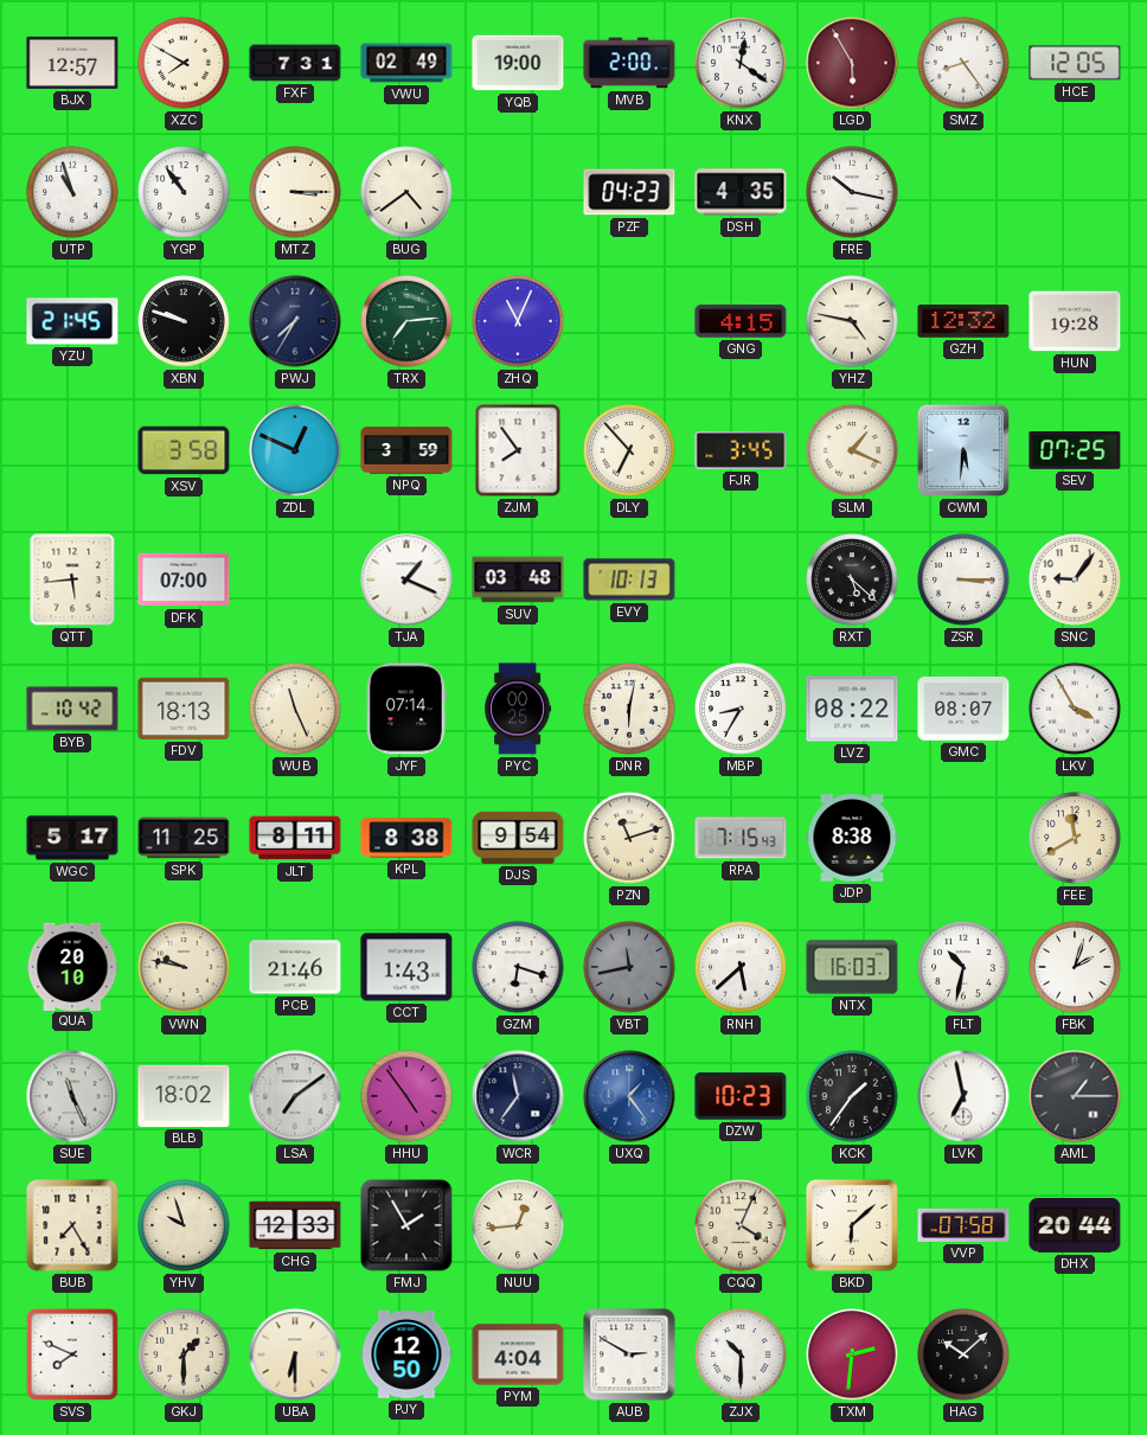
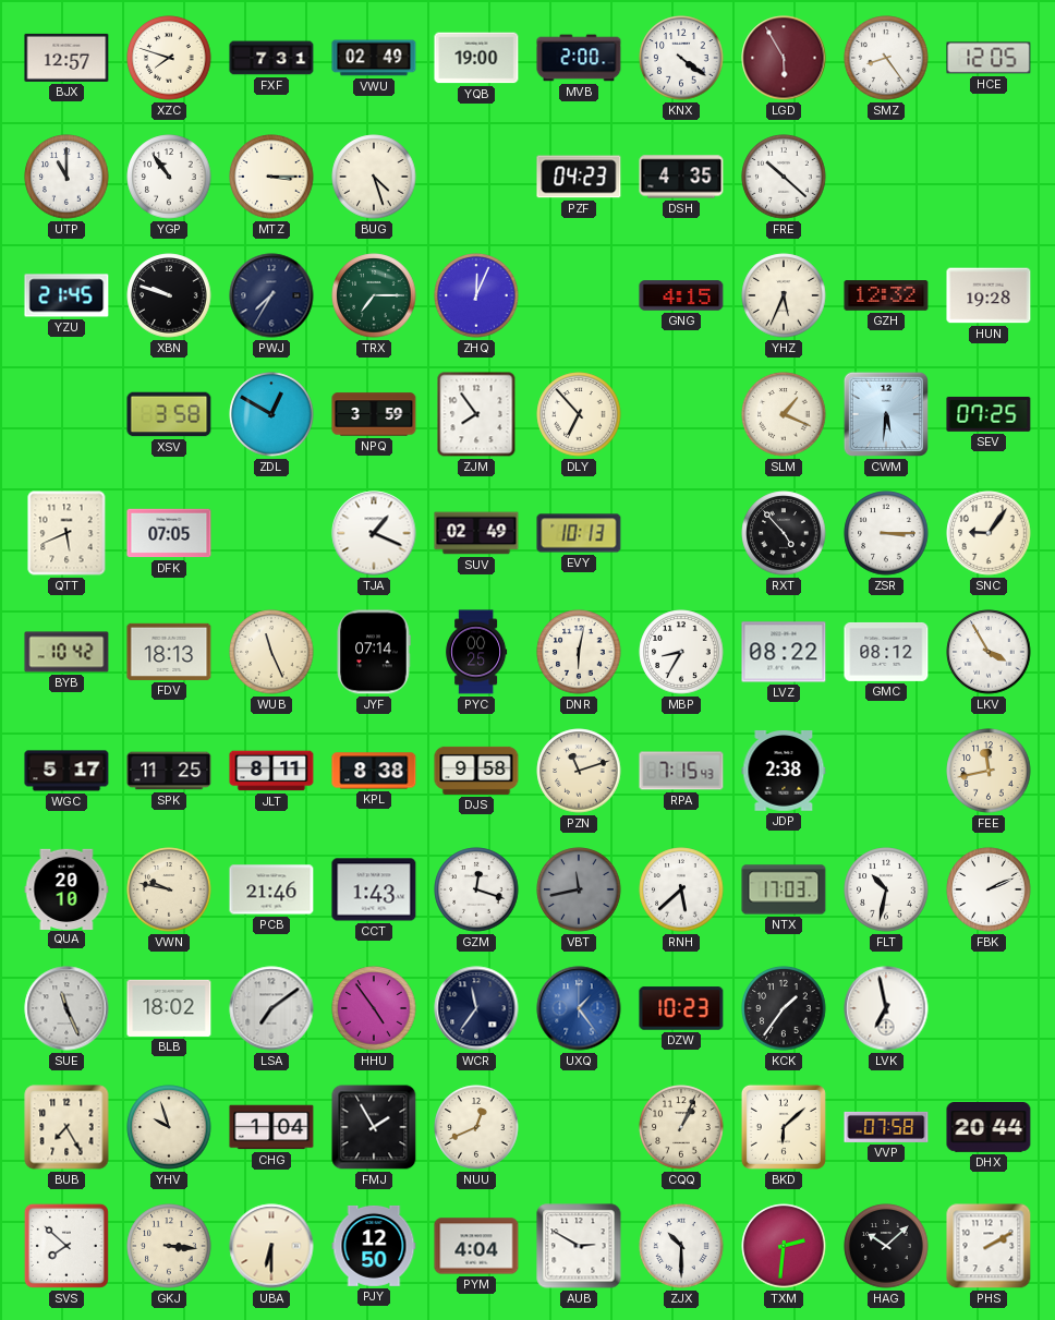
XZC: 7:50 -> 7:48 (169, 58)
KNX: 12:21 -> 4:21 (681, 58)
UTP: 10:57 -> 11:00 (66, 177)
BUG: 4:39 -> 4:27 (374, 177)
FRE: 10:17 -> 10:22 (784, 177)
TRX: 7:14 -> 7:15 (374, 295)
ZHQ: 11:04 -> 12:04 (476, 295)
YHZ: 4:47 -> 5:34 (784, 295)
ZDL: 12:49 -> 12:50 (271, 414)
FJR: 3:45 -> none (741, 450)
QTT: 5:44 -> 5:41 (66, 533)
DFK: 07:00 -> 07:05 (169, 533)
SUV: 03:48 -> 02:49 (476, 533)
RXT: 5:22 -> 4:53 (784, 533)
GMC: 08:07 -> 08:12 (886, 652)
DJS: 9:54 -> 9:58 (476, 771)
JDP: 8:38 -> 2:38 (784, 772)
FEE: 11:40 -> 11:43 (989, 771)
GZM: 6:18 -> 12:18 (476, 889)
NTX: 16:03 -> 17:03 (784, 889)
FBK: 2:03 -> 2:11 (989, 889)
AML: 1:15 -> none (1075, 1096)
CHG: 12:33 -> 1:04 (271, 1127)
NUU: 12:44 -> 12:41 (476, 1127)
CQQ: 4:04 -> 1:04 (681, 1127)
SVS: 7:49 -> 7:52 (66, 1246)
GKJ: 1:30 -> 3:16 (169, 1246)
PHS: none -> 2:10 (989, 1246)
